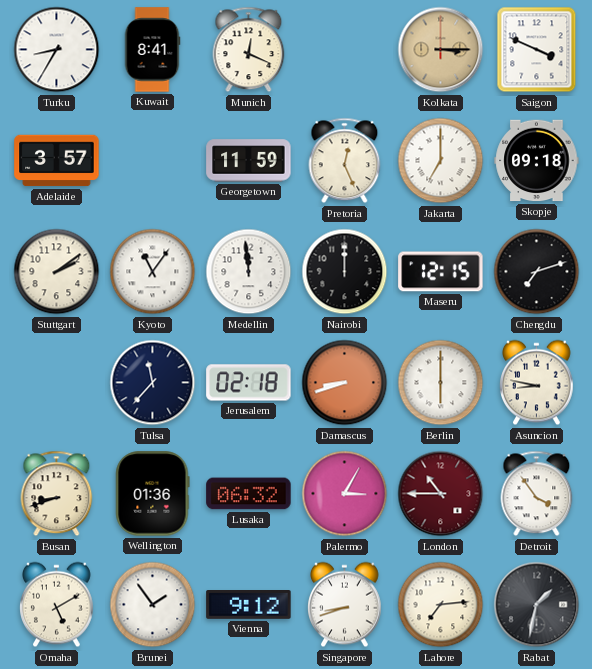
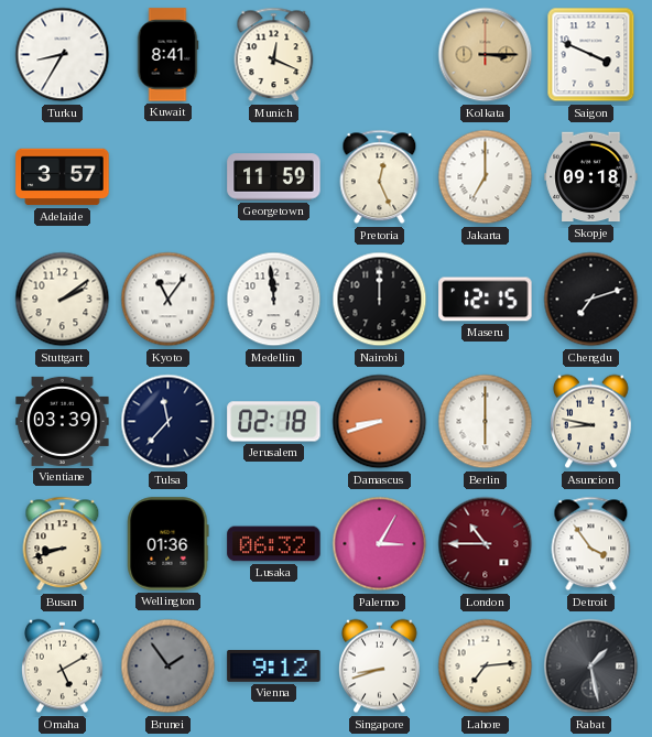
Vientiane: none -> 03:39 (63, 421)
Brunei dial: white -> grey (169, 666)
Rabat: 1:32 -> 1:28 (591, 666)
